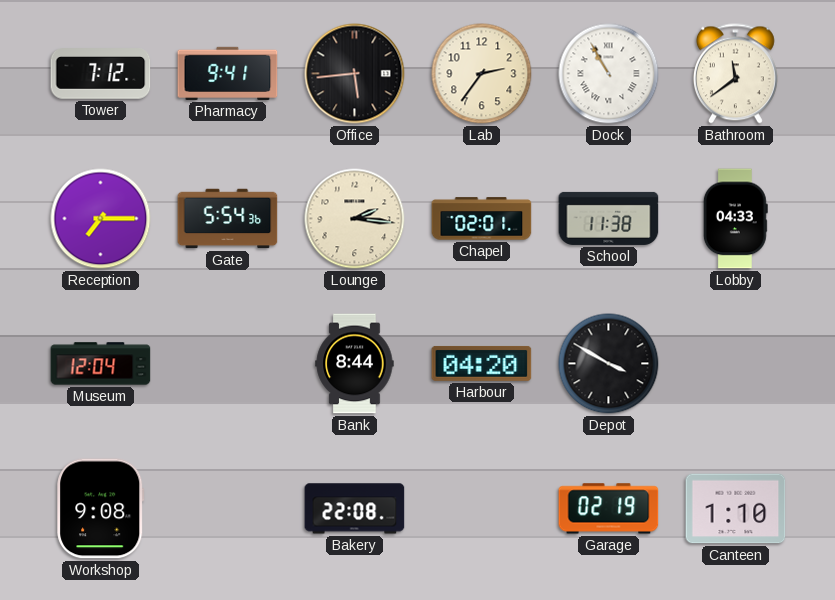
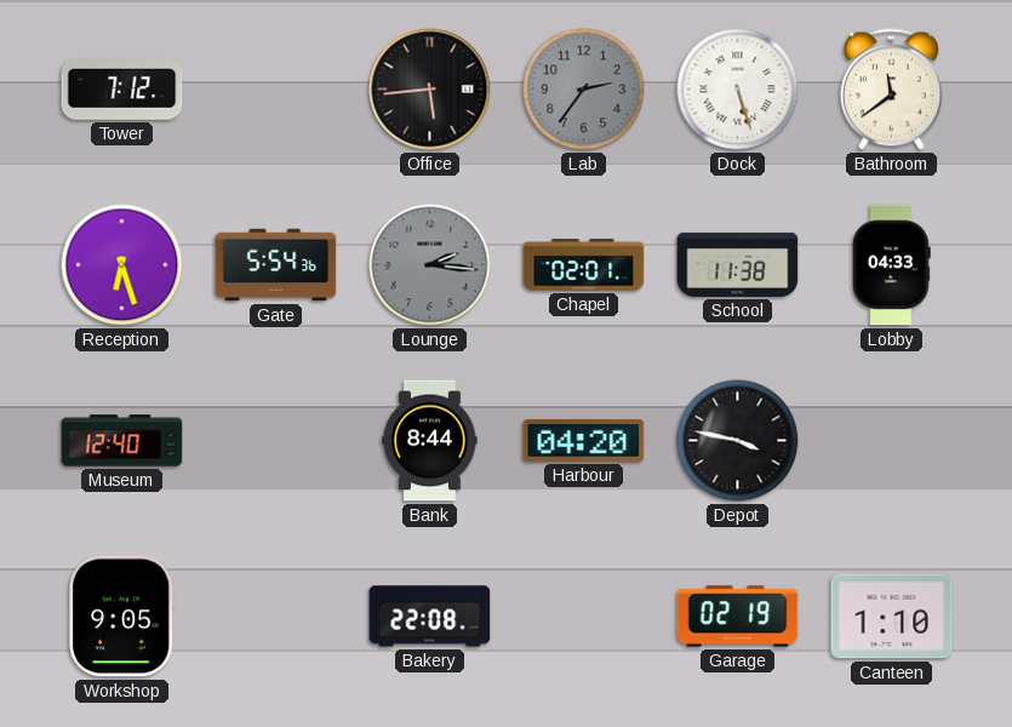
Pharmacy: 9:41 -> none (228, 73)
Lab dial: cream -> grey (584, 90)
Dock: 10:55 -> 5:27 (738, 90)
Reception: 7:15 -> 6:27 (122, 265)
Lounge dial: cream -> grey (430, 265)
Museum: 12:04 -> 12:40 (122, 441)
Depot: 3:50 -> 3:47 (738, 441)
Workshop: 9:08 -> 9:05 (122, 617)
